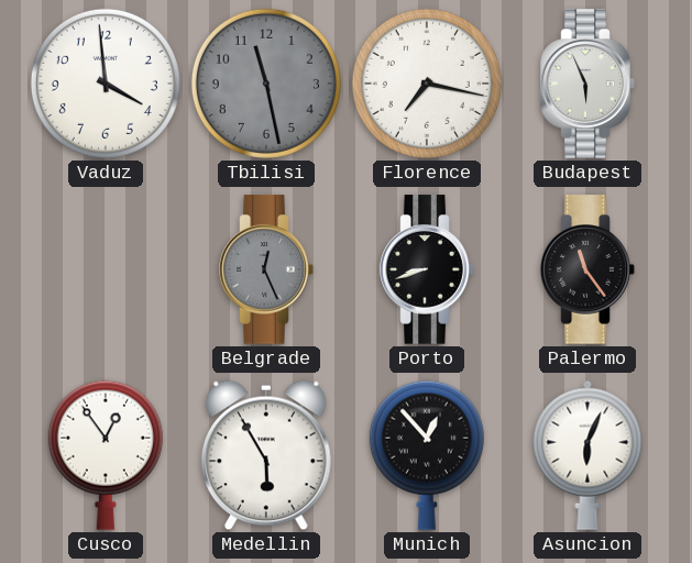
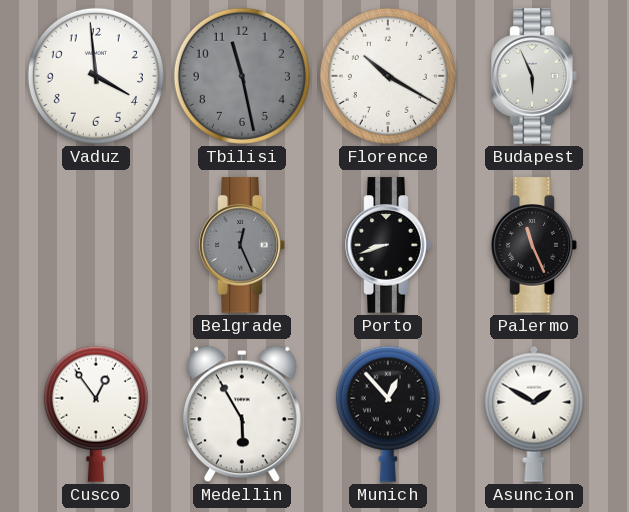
Florence: 7:17 -> 10:20 (388, 76)
Palermo: 11:24 -> 11:26 (534, 245)
Asuncion: 6:04 -> 1:50 (534, 414)
